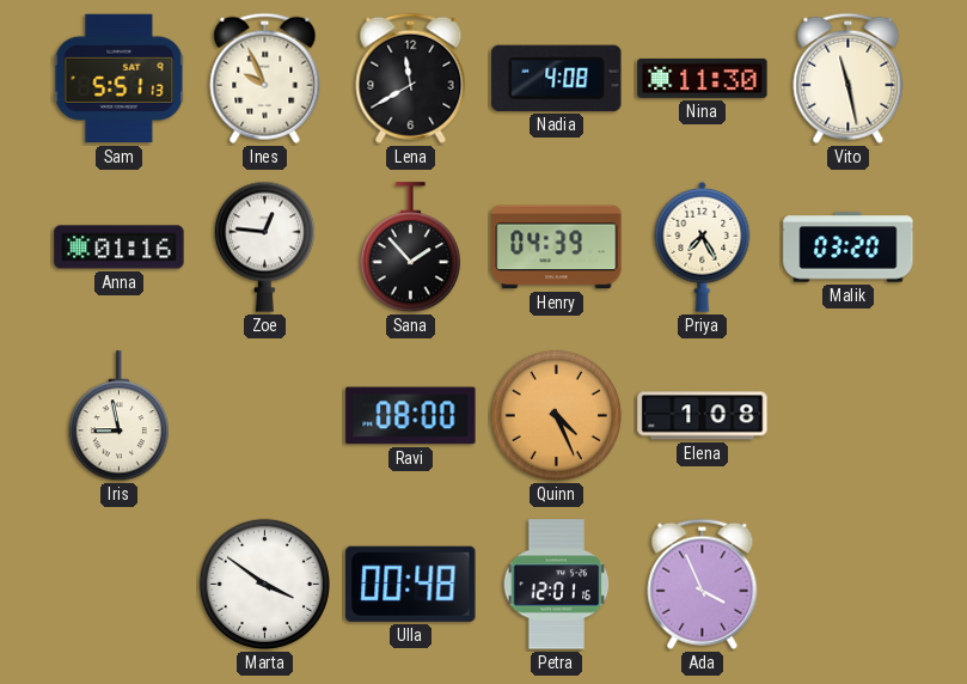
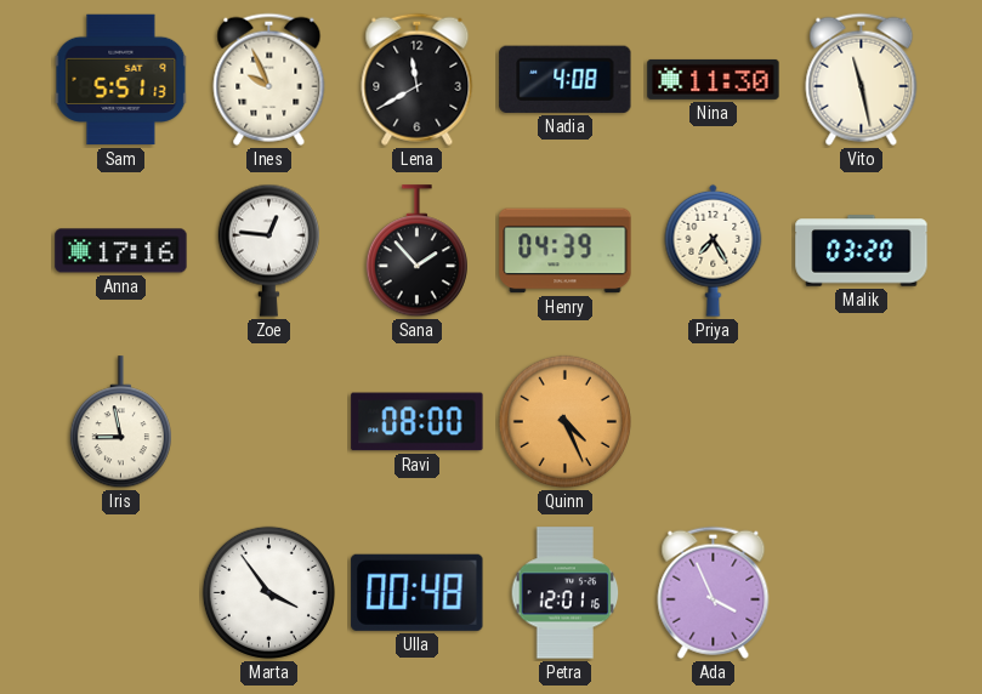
Anna: 01:16 -> 17:16 (121, 251)
Elena: 1:08 -> none (703, 416)
Marta: 3:51 -> 3:54 (268, 592)
